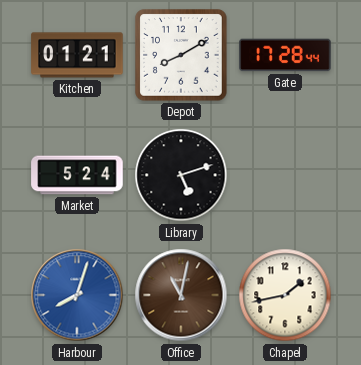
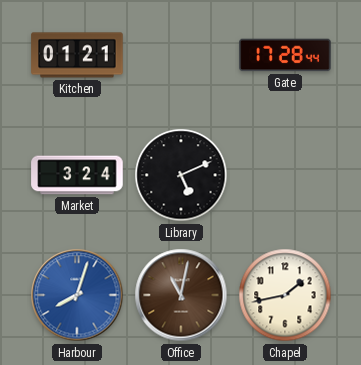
Depot: 8:10 -> none (181, 55)
Market: 5:24 -> 3:24 (77, 175)
Library: 5:12 -> 5:11 (181, 175)
